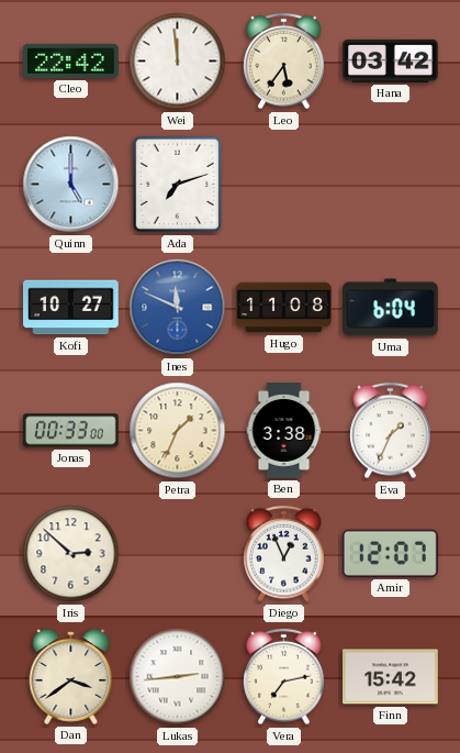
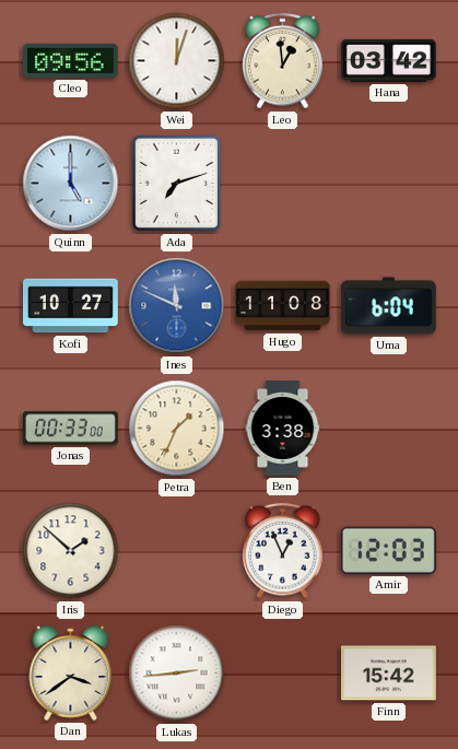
Cleo: 22:42 -> 09:56 (71, 60)
Wei: 11:59 -> 12:03 (177, 61)
Leo: 5:36 -> 12:59 (283, 61)
Eva: 1:34 -> none (391, 431)
Iris: 2:52 -> 1:52 (71, 551)
Amir: 12:07 -> 12:03 (388, 550)
Vera: 7:13 -> none (284, 677)
